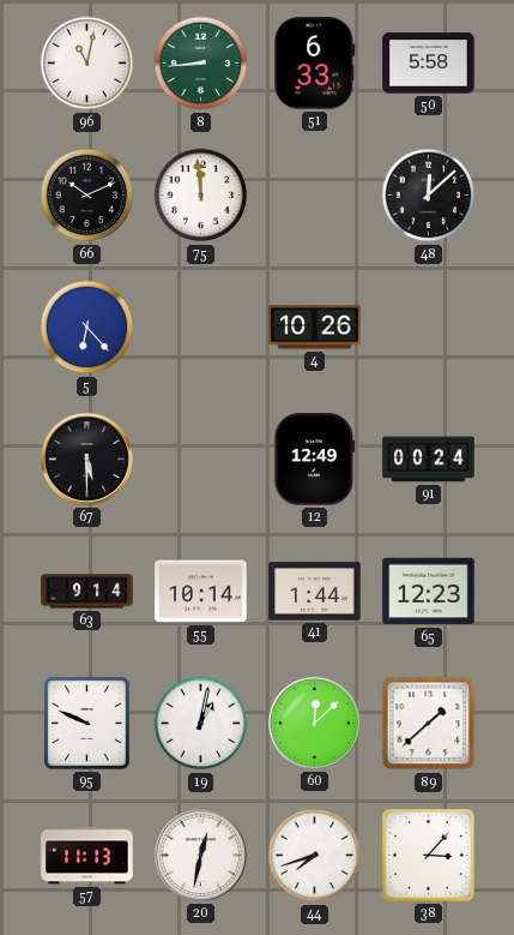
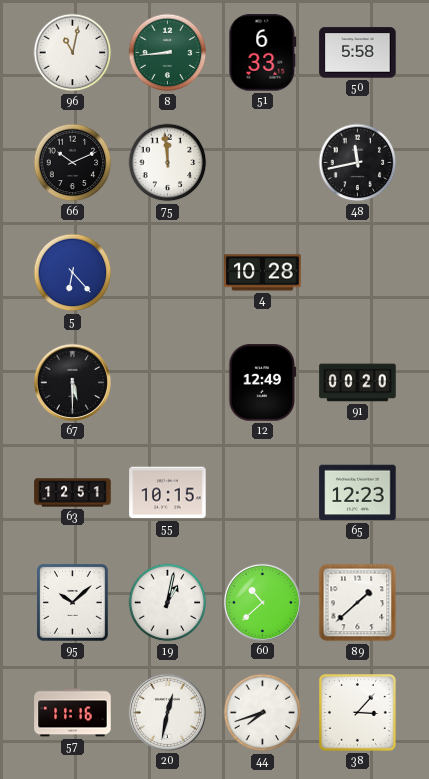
48: 12:08 -> 11:43 (358, 163)
4: 10:26 -> 10:28 (263, 273)
91: 00:24 -> 00:20 (358, 383)
63: 9:14 -> 12:51 (73, 493)
55: 10:14 -> 10:15 (168, 493)
41: 1:44 -> none (315, 592)
95: 9:49 -> 10:08 (73, 603)
60: 12:08 -> 10:38 (262, 602)
57: 11:13 -> 11:16 (73, 713)
